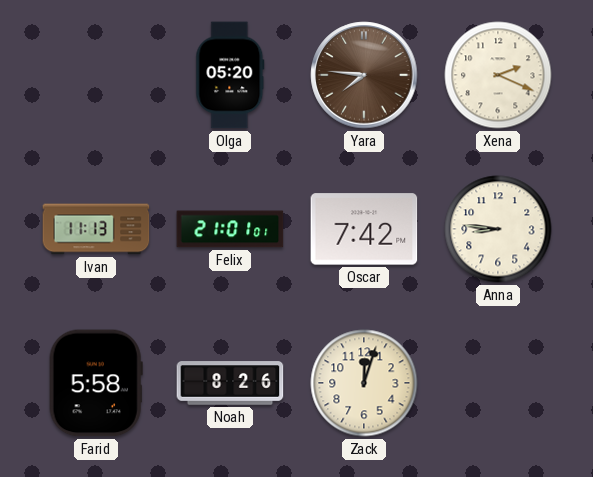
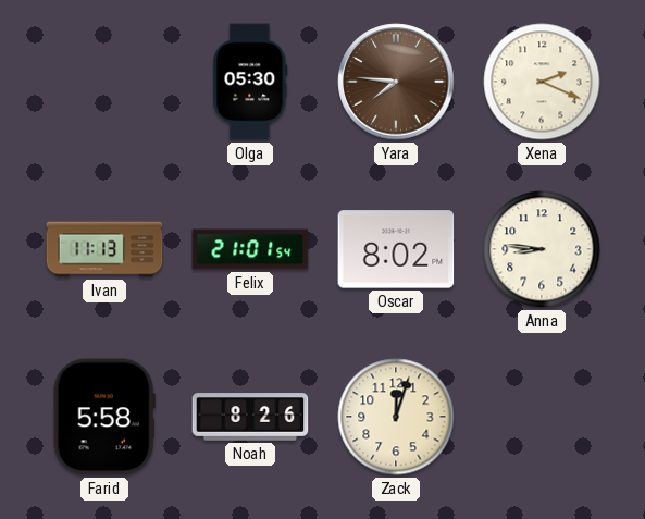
Olga: 05:20 -> 05:30 (250, 82)
Felix: 21:01:01 -> 21:01:54 (250, 249)
Oscar: 7:42 -> 8:02 (396, 249)
